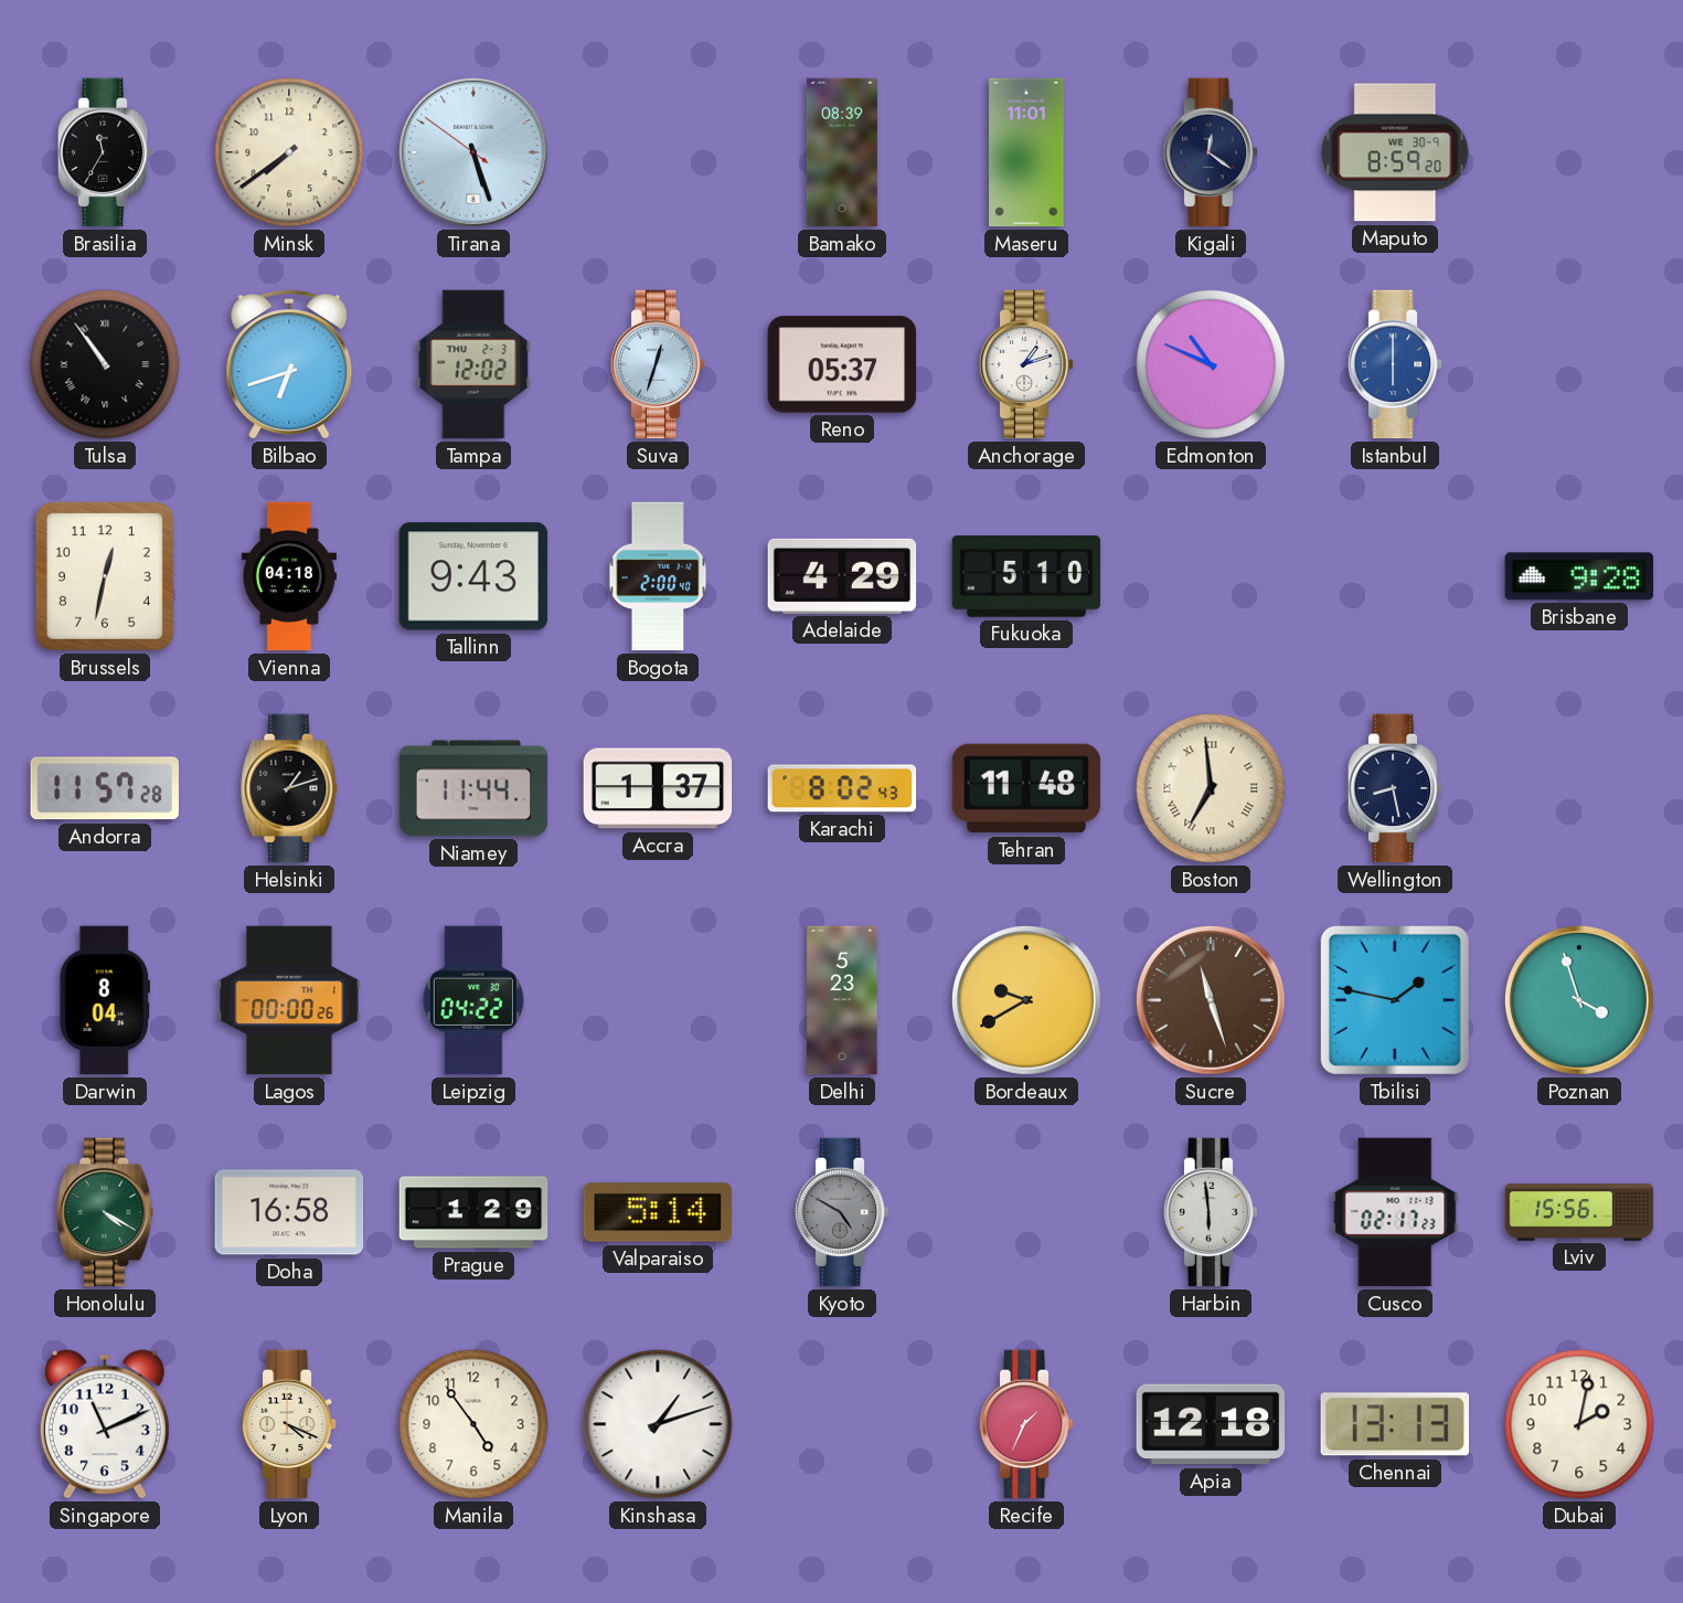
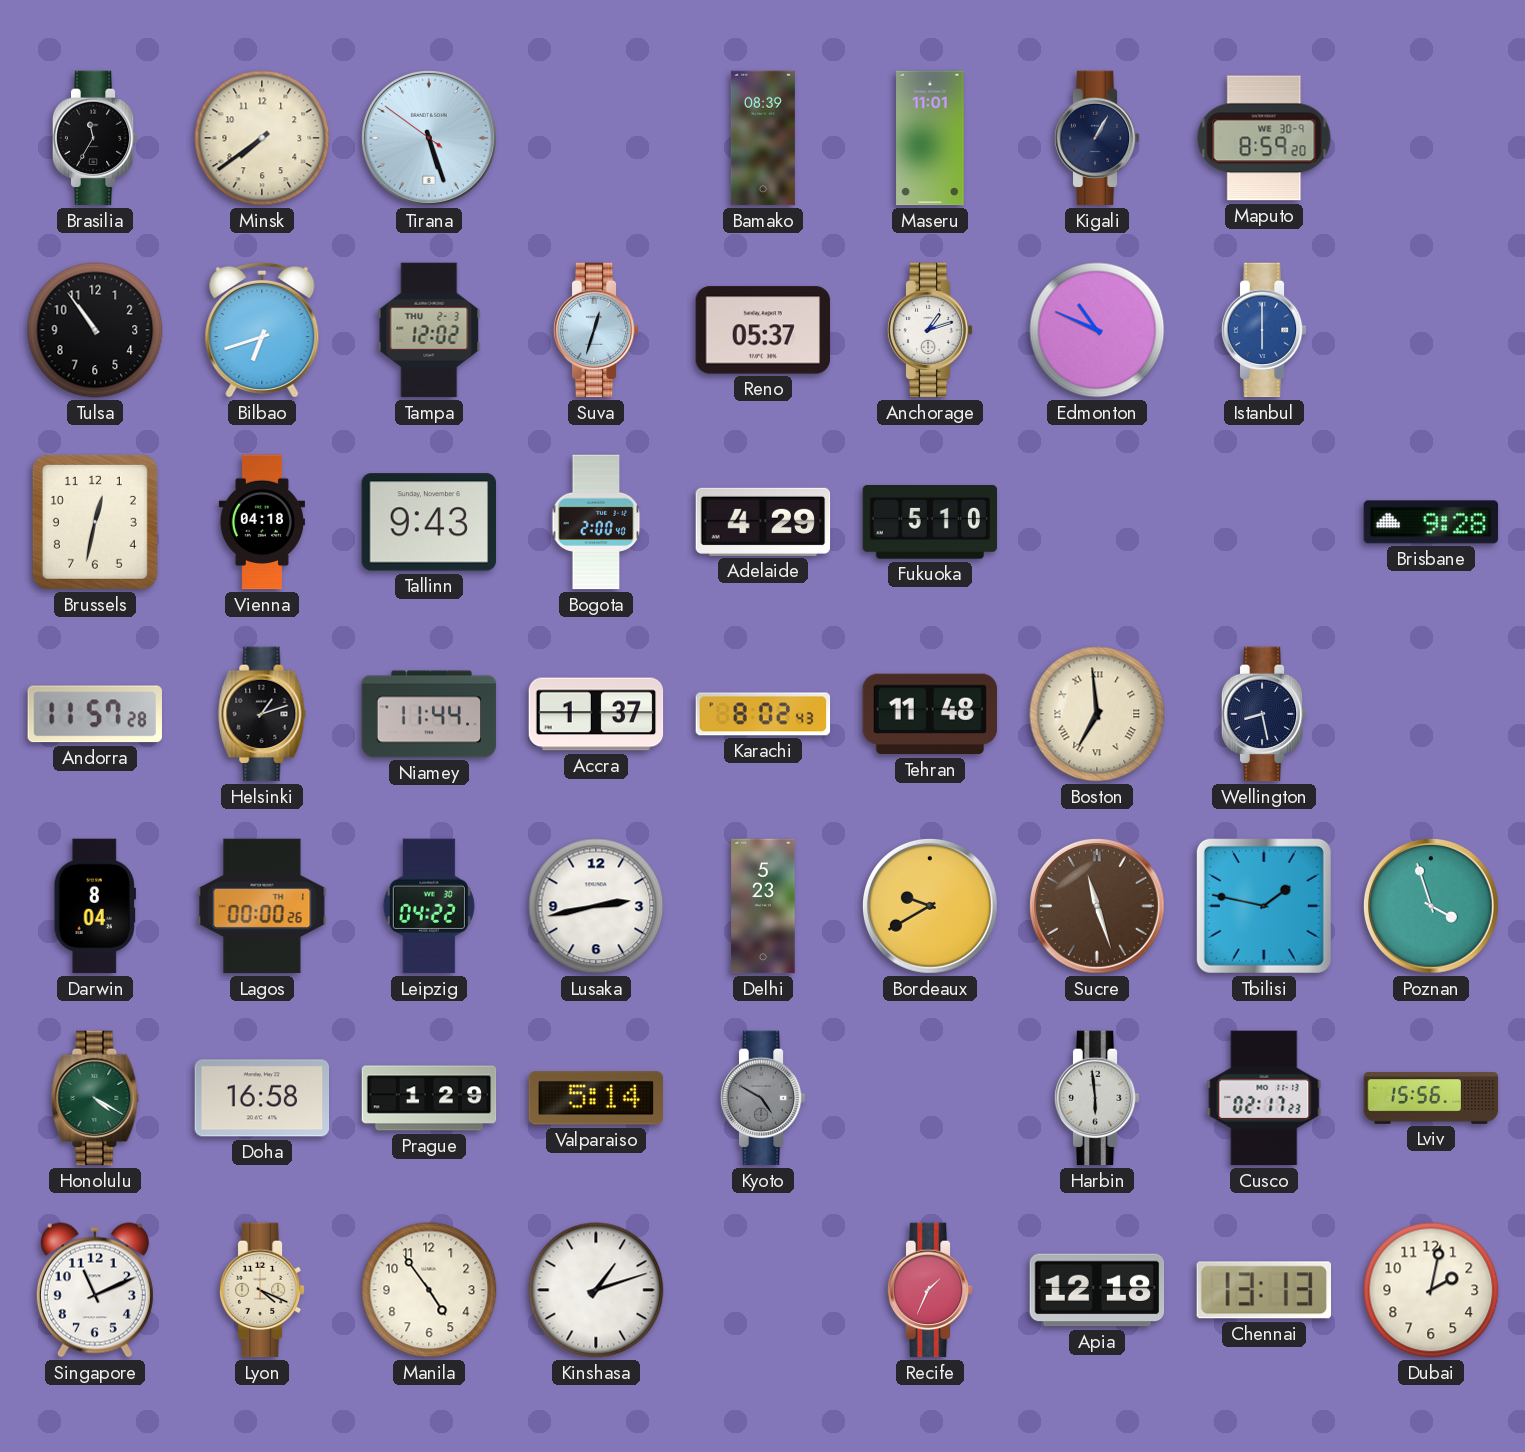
Kigali: 12:21 -> 1:05 (1097, 138)
Tulsa numerals: Roman -> Arabic (95, 330)
Lusaka: none -> 2:43 (596, 906)
